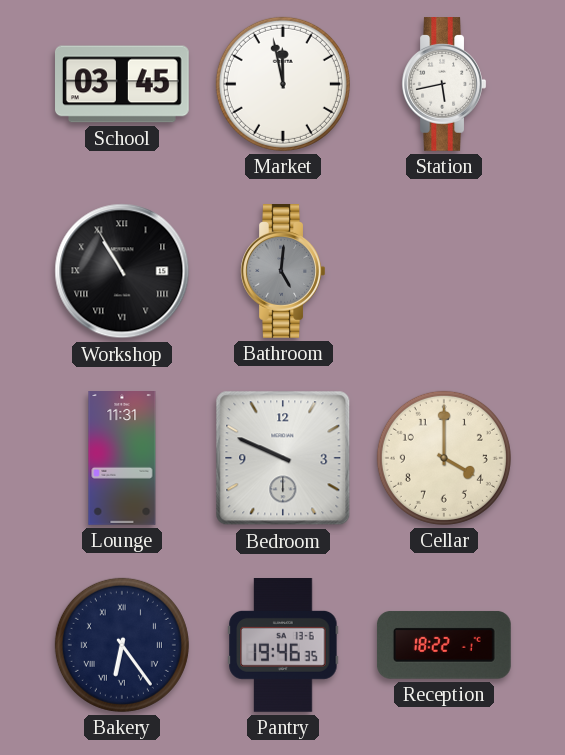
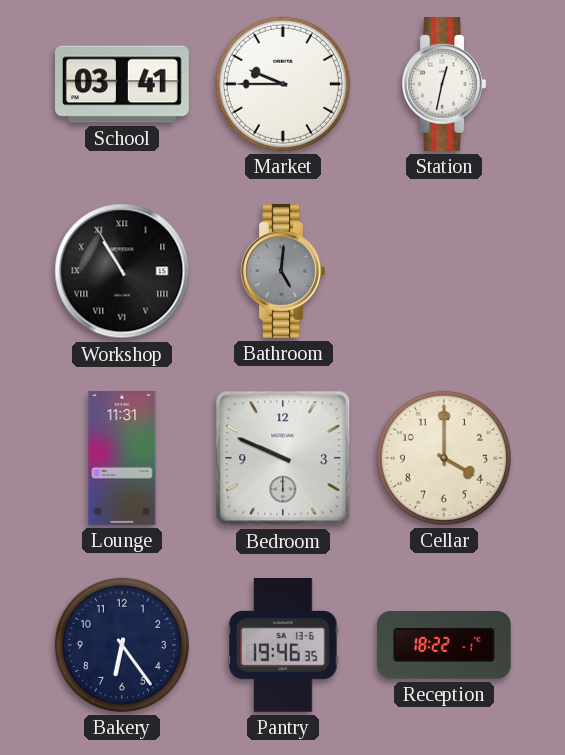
School: 03:45 -> 03:41 (123, 84)
Market: 11:58 -> 9:45 (283, 84)
Station: 5:43 -> 12:32 (444, 85)
Bakery numerals: Roman -> Arabic (122, 645)
